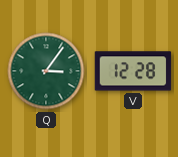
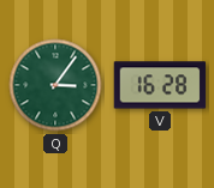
V: 12:28 -> 16:28 (160, 85)
